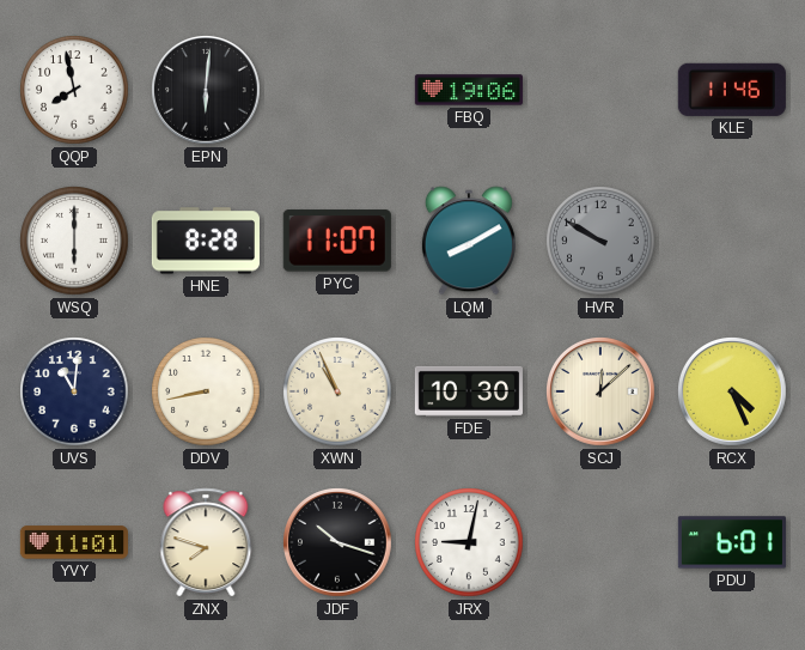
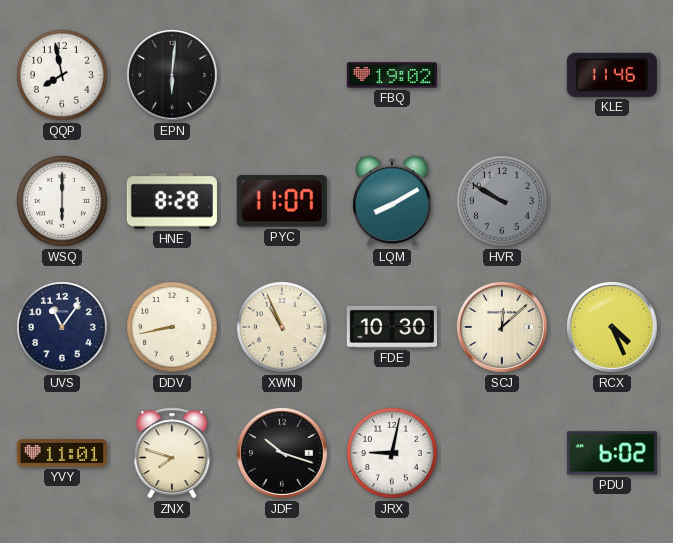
FBQ: 19:06 -> 19:02 (392, 75)
UVS: 11:01 -> 11:06 (62, 327)
PDU: 6:01 -> 6:02 (612, 453)
